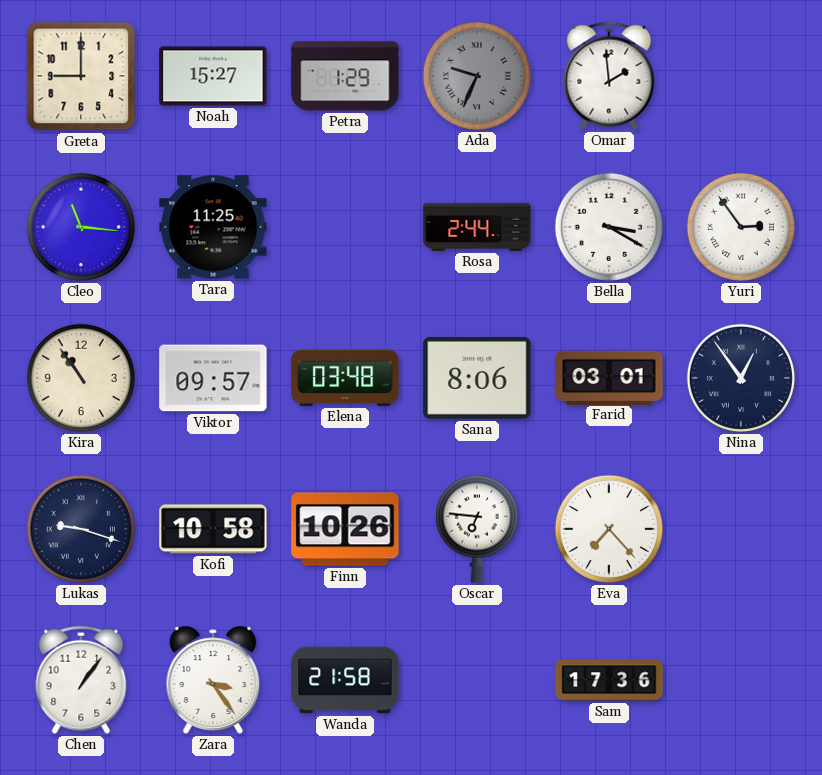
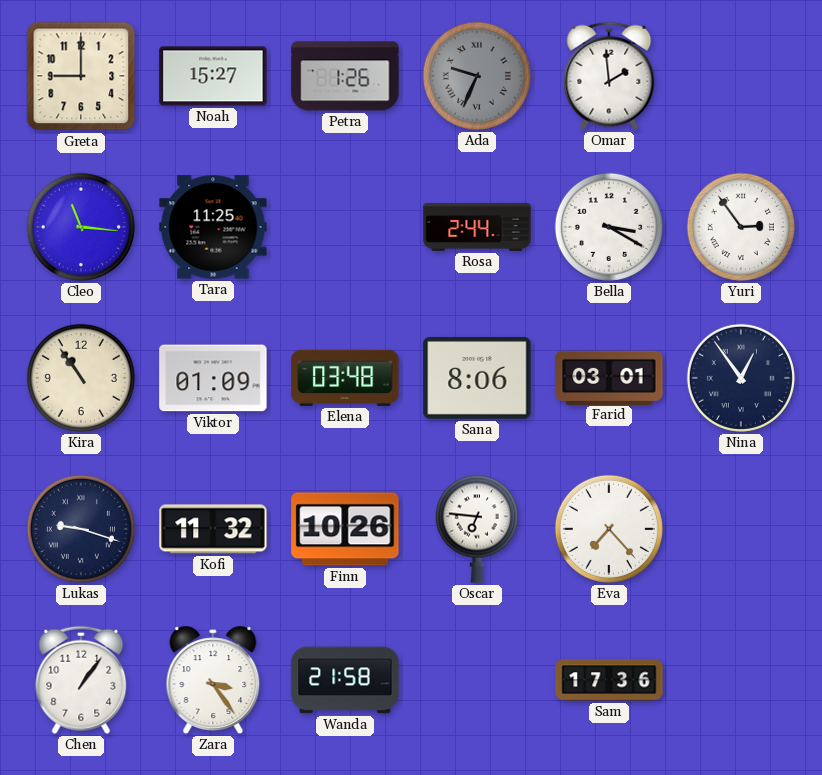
Petra: 1:29 -> 1:26 (345, 76)
Viktor: 09:57 -> 01:09 (213, 378)
Kofi: 10:58 -> 11:32 (213, 529)
